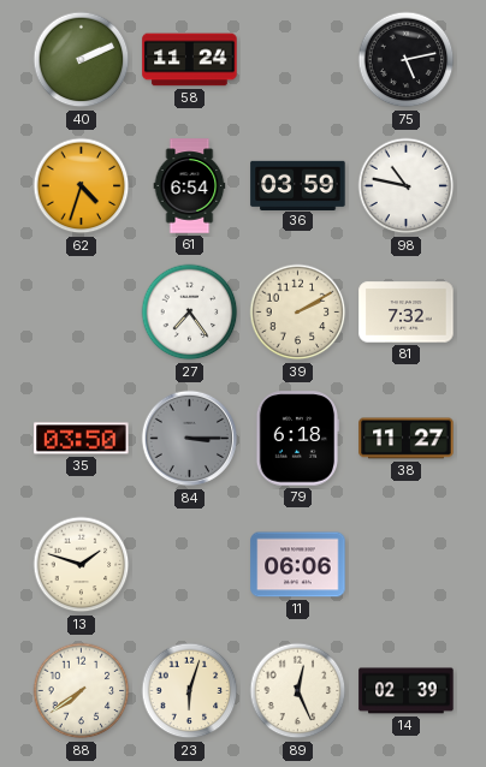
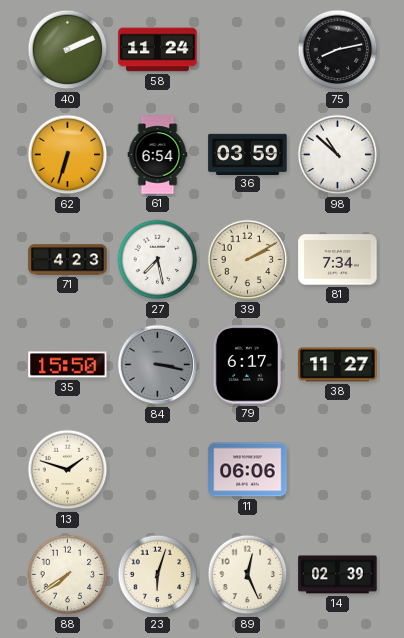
75: 5:13 -> 8:13 (338, 50)
62: 4:33 -> 6:33 (68, 155)
98: 10:47 -> 10:52 (338, 155)
71: none -> 4:23 (68, 260)
27: 7:24 -> 7:28 (158, 260)
81: 7:32 -> 7:34 (338, 260)
35: 03:50 -> 15:50 (68, 365)
84: 3:15 -> 3:17 (158, 365)
79: 6:18 -> 6:17 (247, 365)
